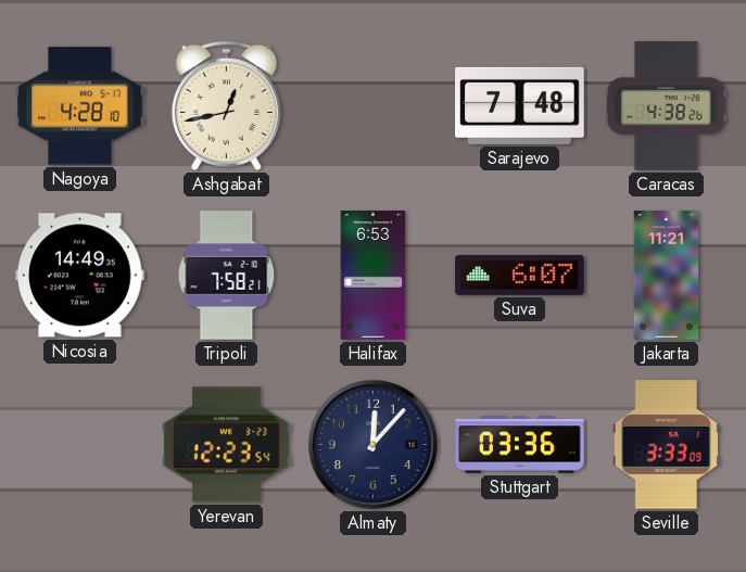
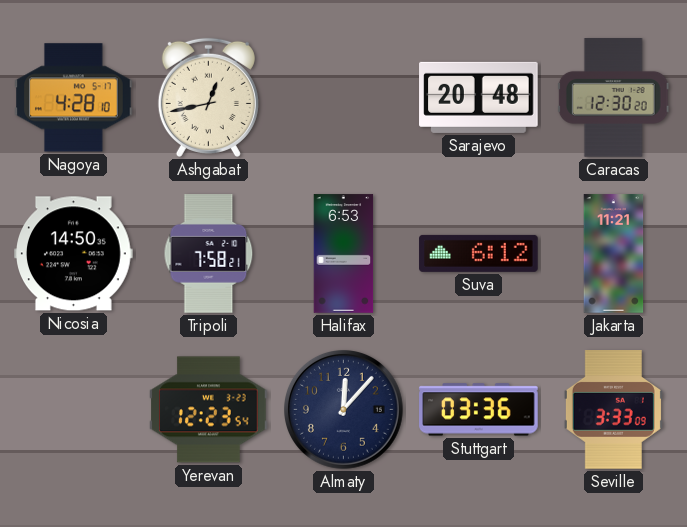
Sarajevo: 7:48 -> 20:48 (479, 97)
Caracas: 4:38 -> 12:30 (613, 98)
Nicosia: 14:49 -> 14:50 (74, 254)
Suva: 6:07 -> 6:12 (479, 253)
